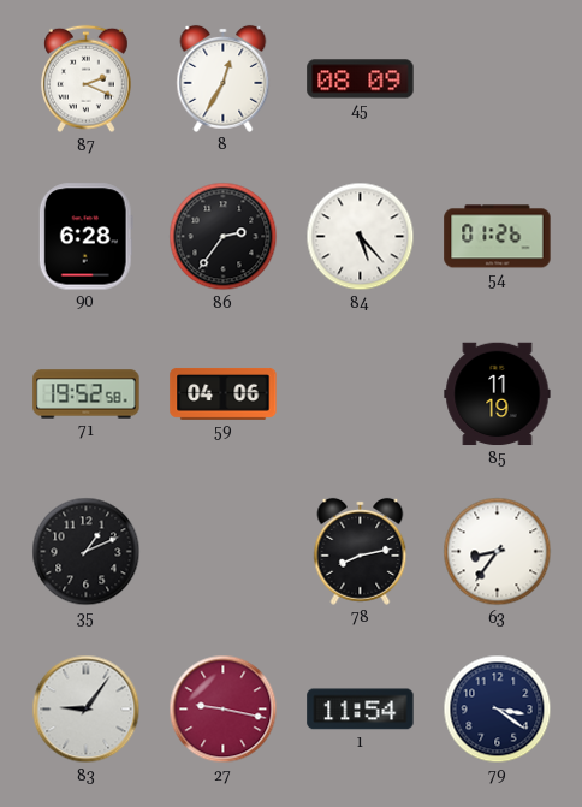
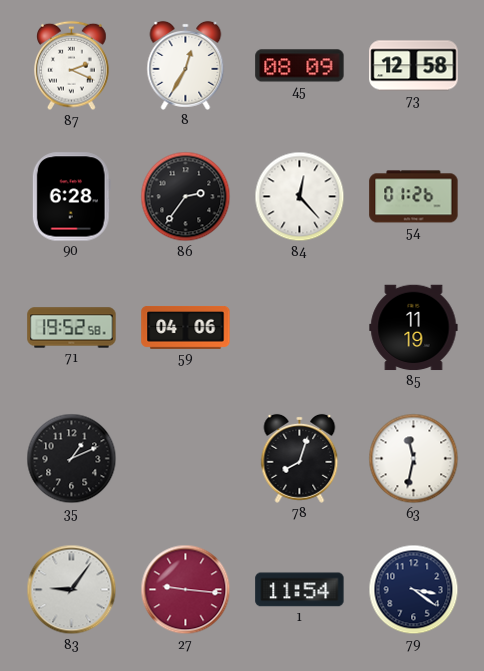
73: none -> 12:58 (414, 66)
84: 5:23 -> 12:23 (300, 197)
78: 8:13 -> 8:03 (300, 458)
63: 8:36 -> 11:32 (414, 459)
27: 9:17 -> 9:16 (186, 590)
